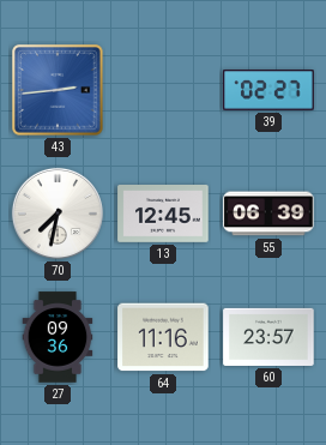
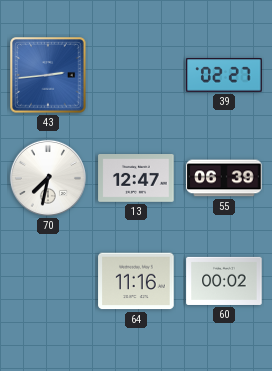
13: 12:45 -> 12:47 (136, 179)
27: 09:36 -> none (58, 337)
60: 23:57 -> 00:02 (224, 281)
